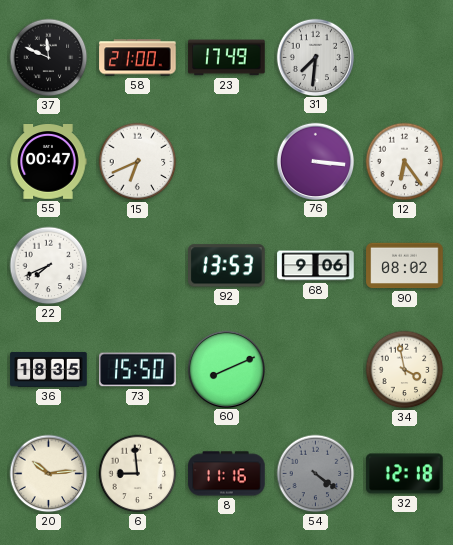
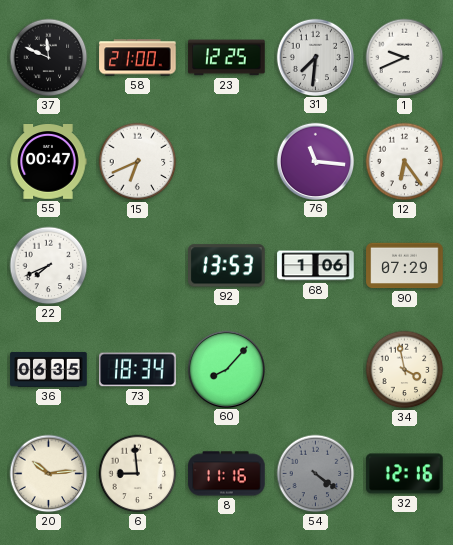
23: 17:49 -> 12:25 (227, 58)
1: none -> 9:41 (405, 58)
76: 3:16 -> 11:16 (315, 161)
68: 9:06 -> 1:06 (316, 266)
90: 08:02 -> 07:29 (405, 266)
36: 18:35 -> 06:35 (49, 369)
73: 15:50 -> 18:34 (138, 370)
60: 8:11 -> 8:07 (226, 369)
32: 12:18 -> 12:16 (405, 474)
